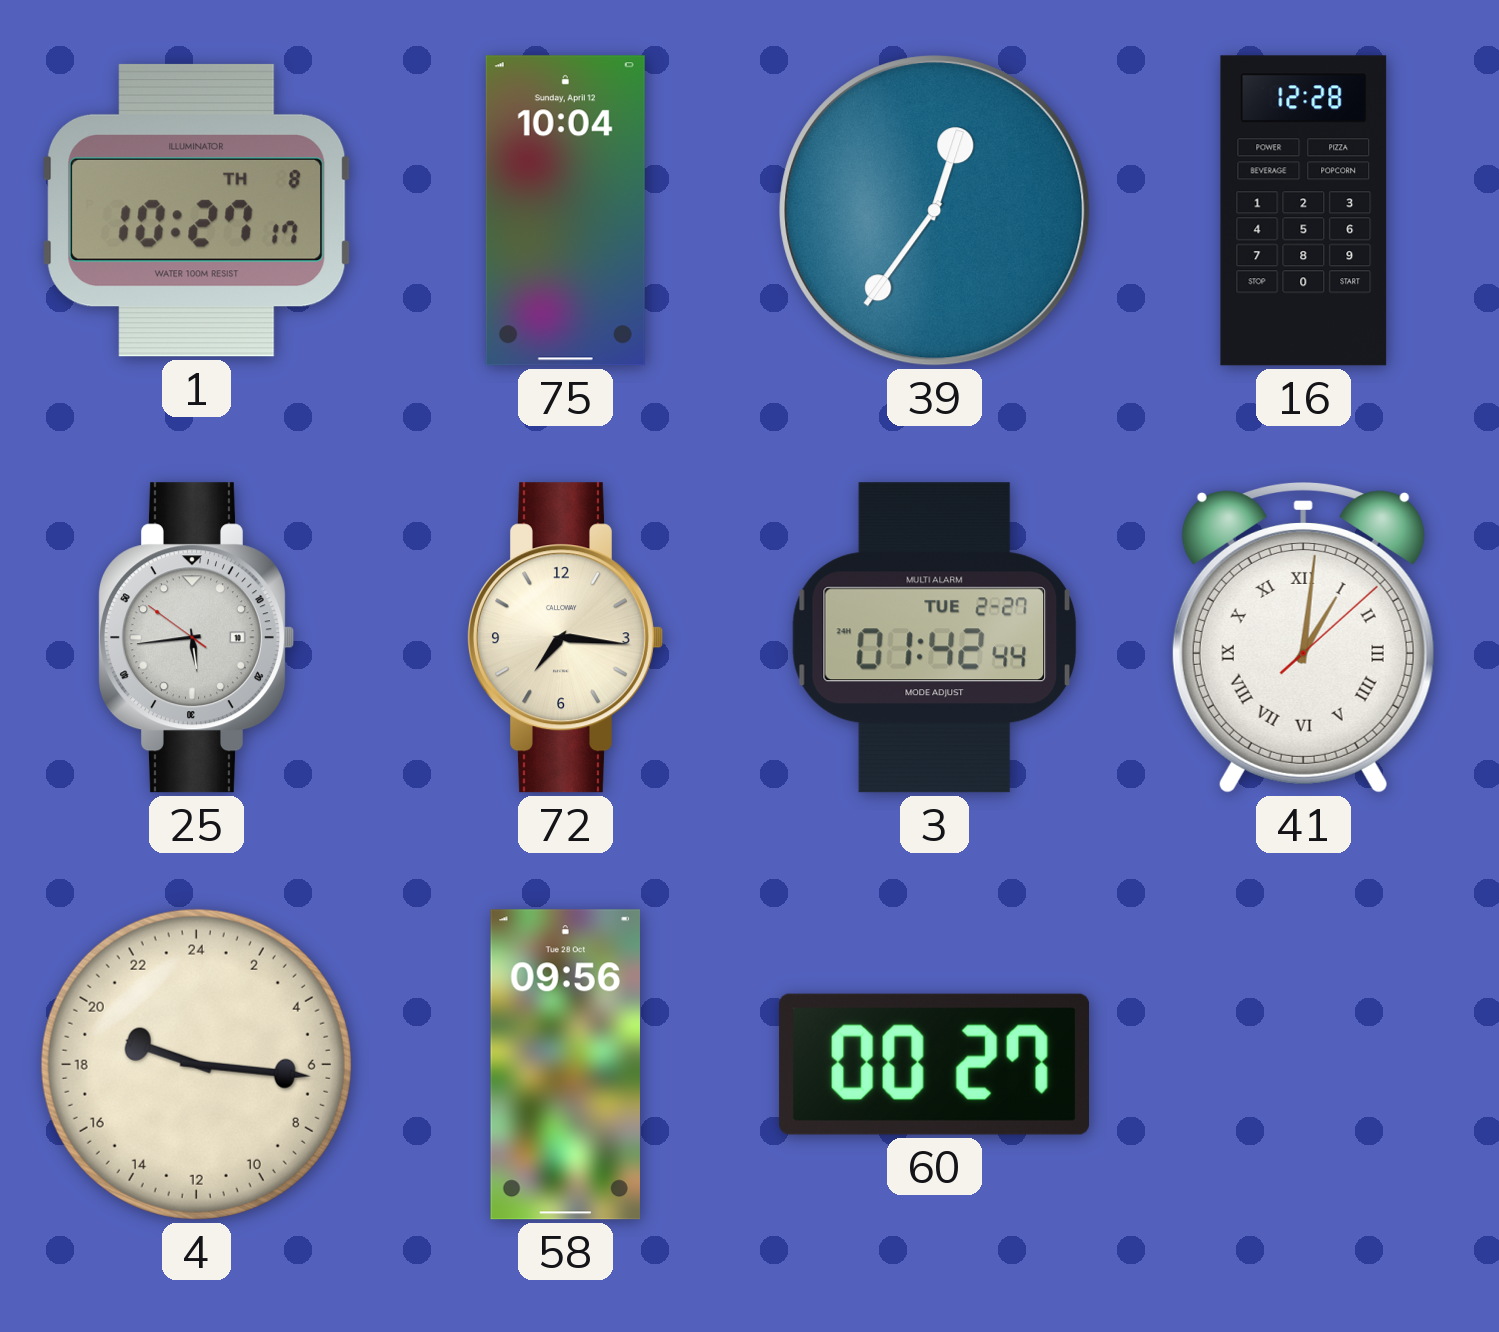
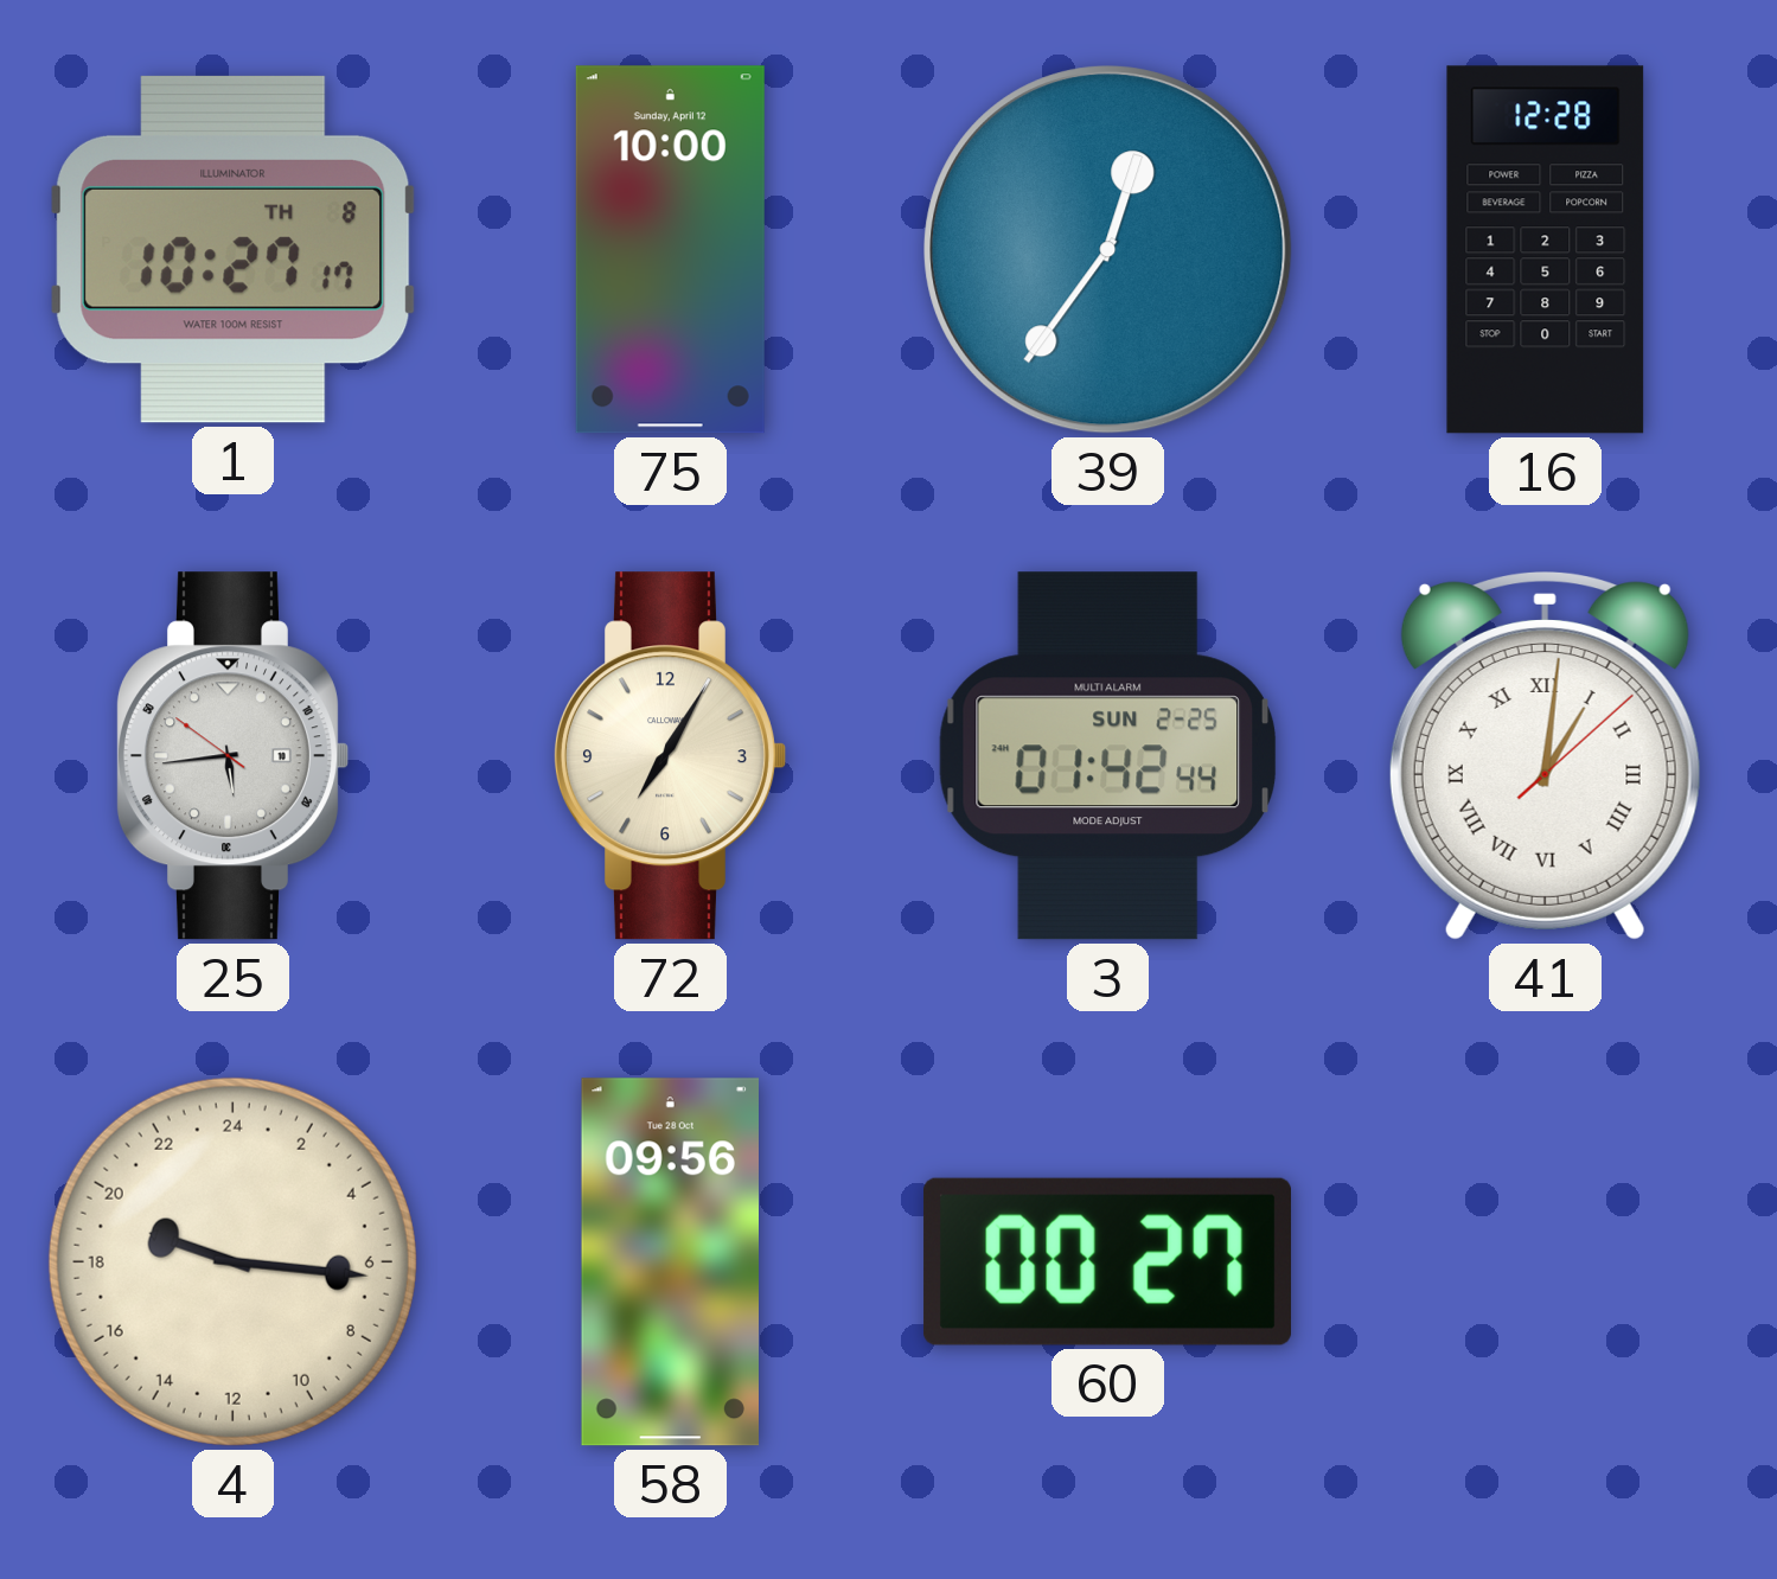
75: 10:04 -> 10:00 (670, 250)
72: 7:16 -> 7:05 (670, 756)
3 date: TUE 2-27 -> SUN 2-25 (1107, 756)
